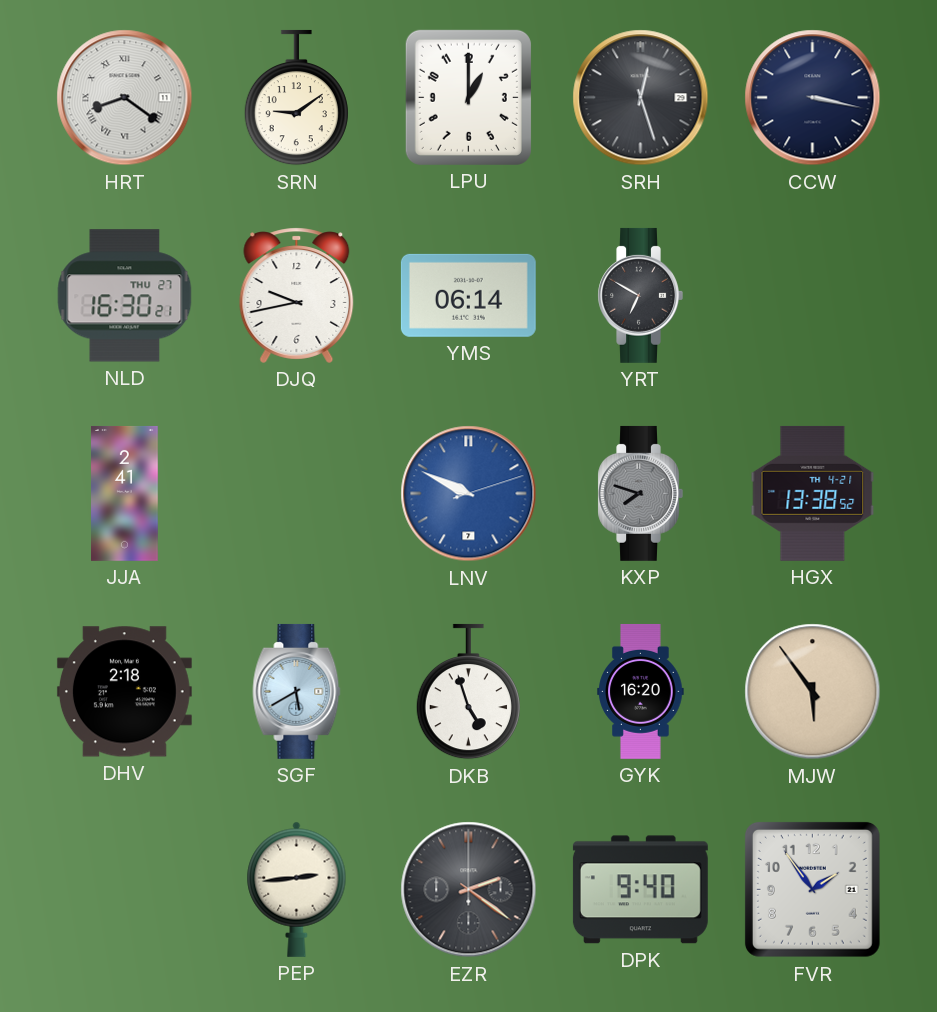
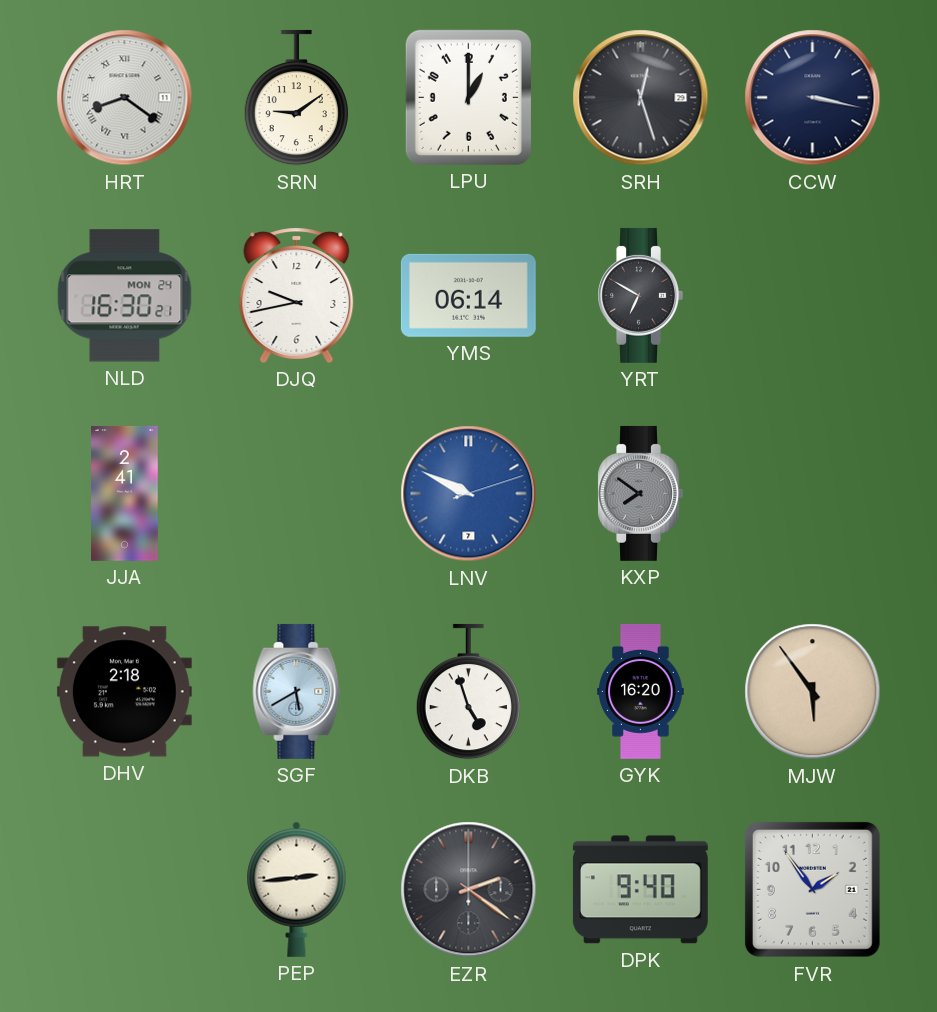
NLD date: THU 27 -> MON 24 (125, 296)
KXP: 7:48 -> 7:51 (640, 493)
HGX: 13:38 -> none (813, 493)
